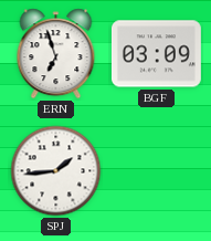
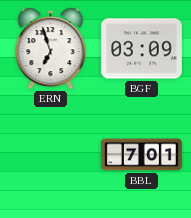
SPJ: 1:44 -> none (56, 171)
BBL: none -> 7:01 (142, 155)
